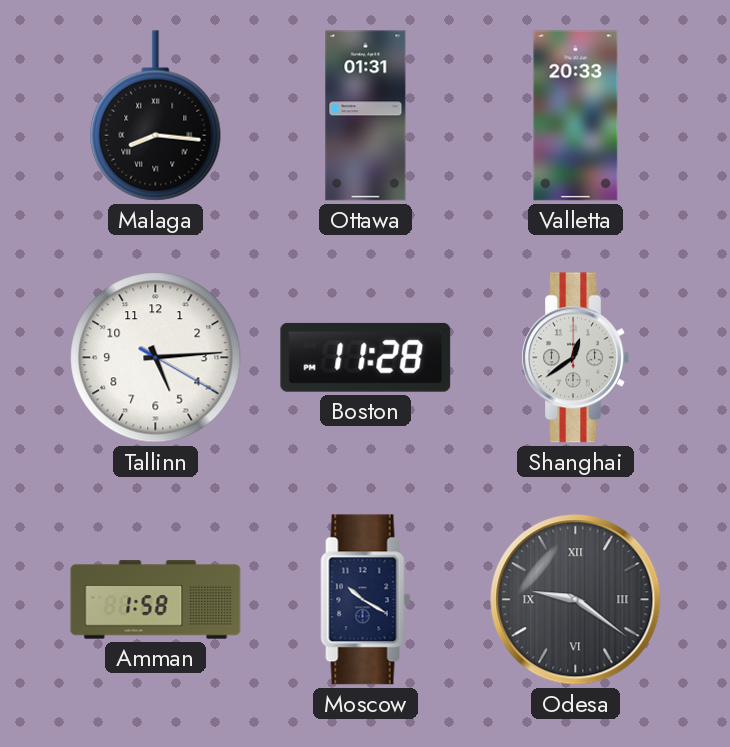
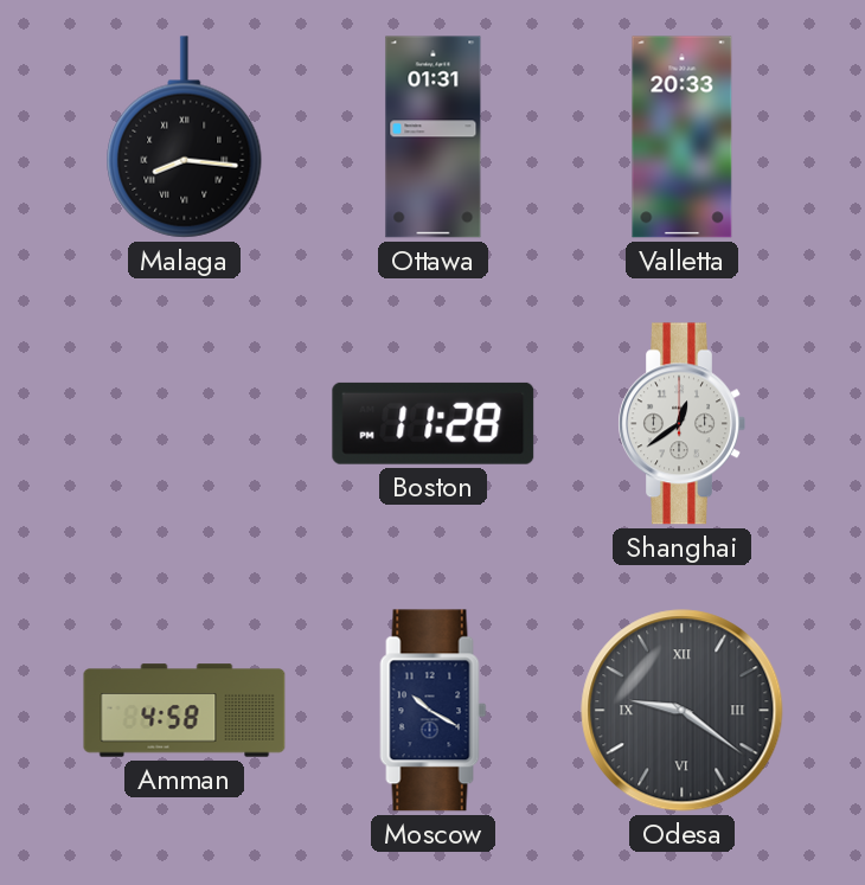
Tallinn: 5:14 -> none (156, 358)
Amman: 1:58 -> 4:58 (185, 711)
